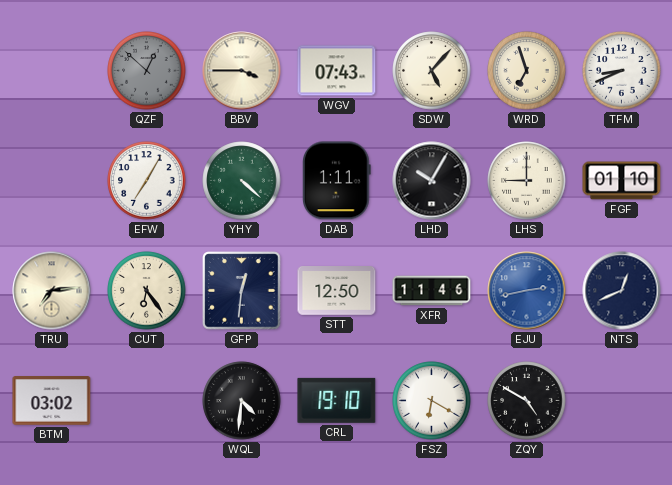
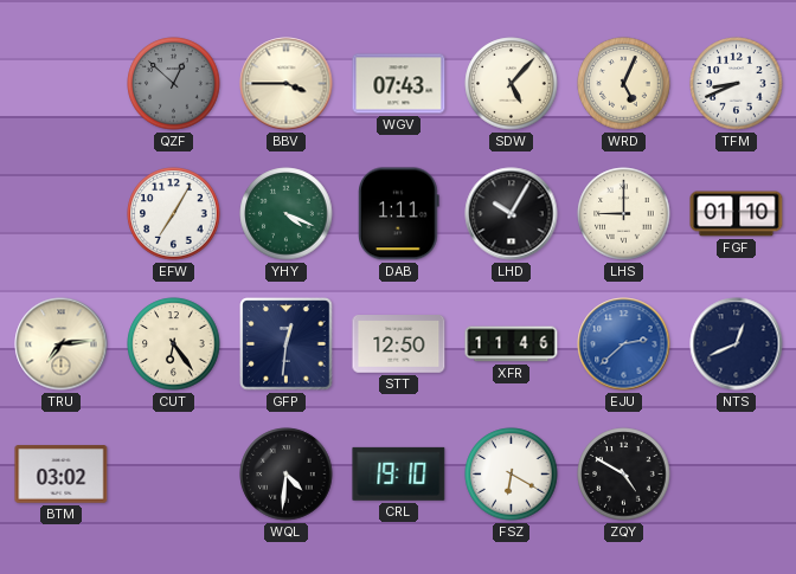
WRD: 6:57 -> 5:04 (624, 84)
YHY: 4:22 -> 4:19 (287, 214)
EJU: 2:43 -> 2:38 (624, 344)
